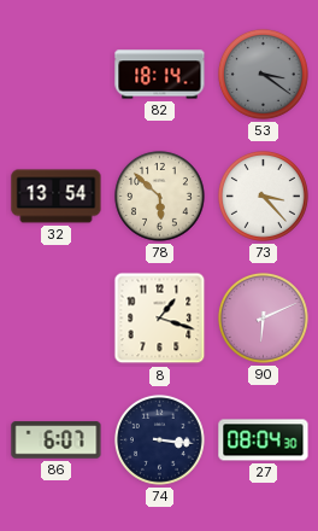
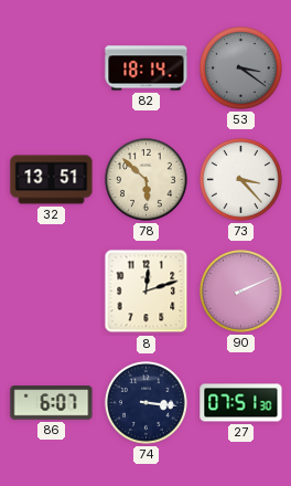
32: 13:54 -> 13:51 (52, 180)
8: 1:18 -> 12:12 (147, 292)
90: 6:11 -> 2:11 (240, 290)
27: 08:04 -> 07:51 (241, 403)
